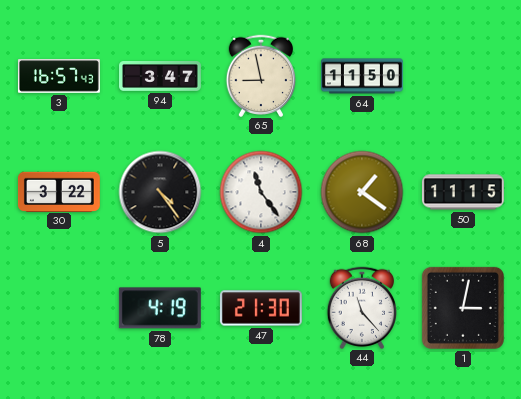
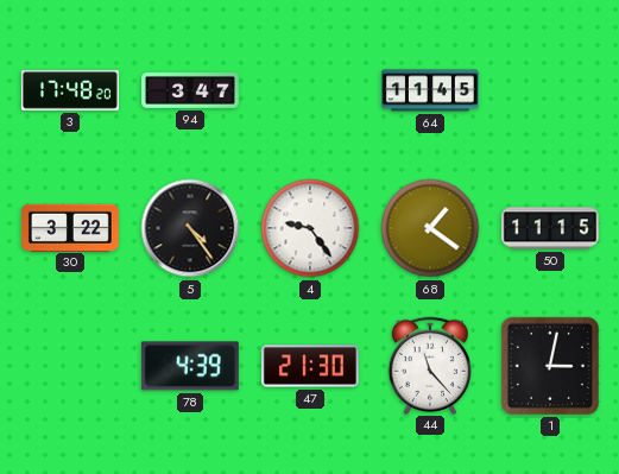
3: 16:57 -> 17:48 (70, 90)
65: 8:58 -> none (260, 75)
64: 11:50 -> 11:45 (431, 90)
4: 11:24 -> 9:24 (310, 228)
78: 4:19 -> 4:39 (190, 366)
